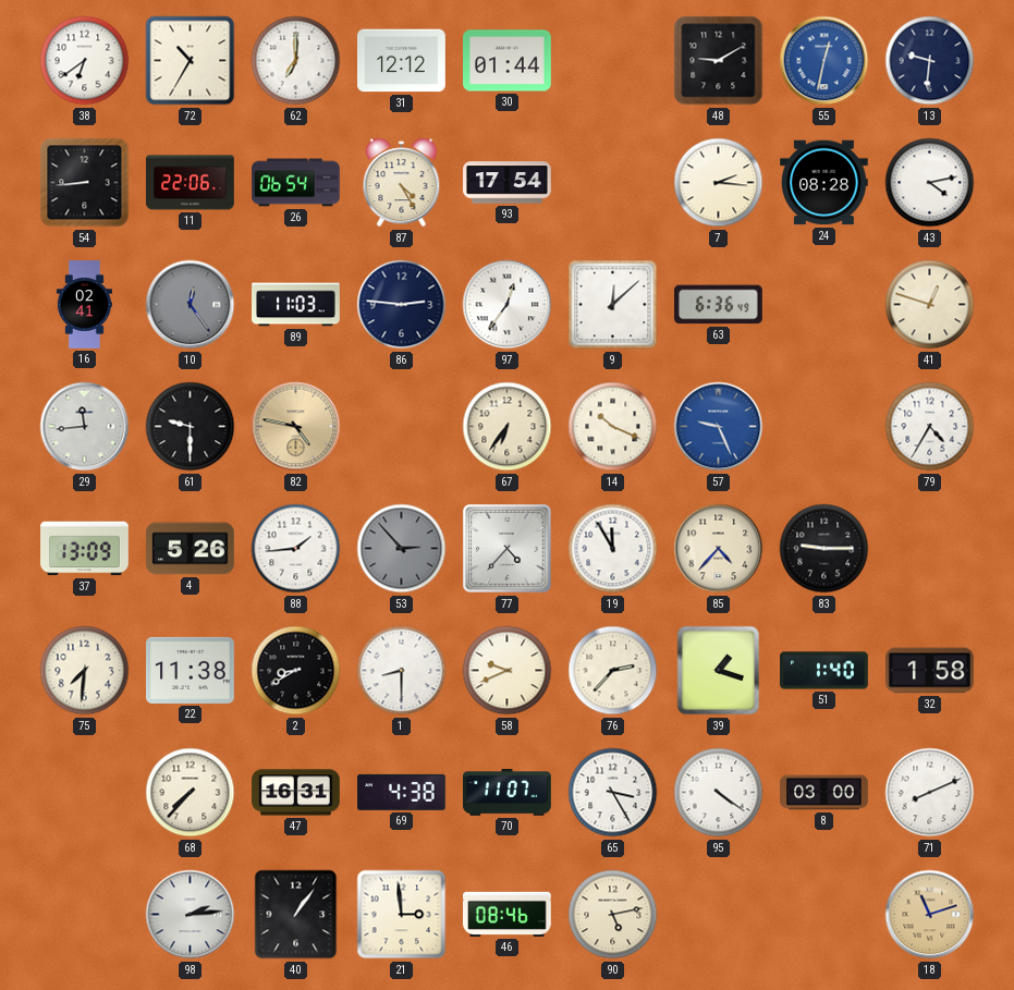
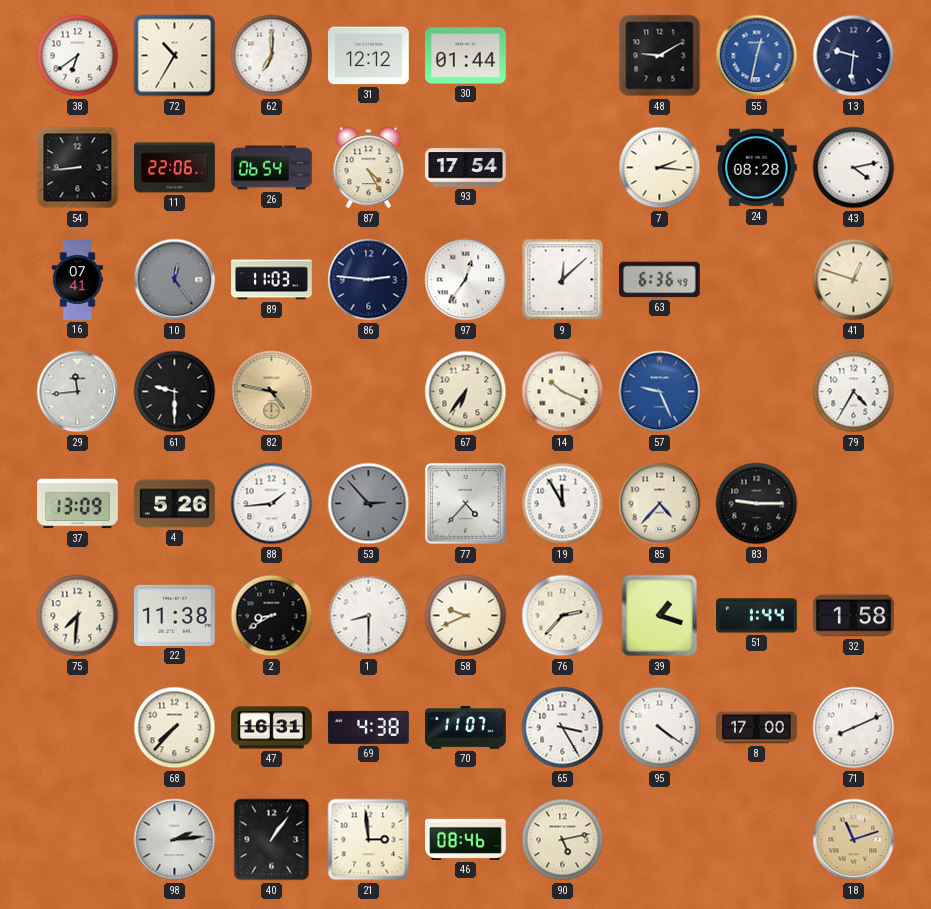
16: 02:41 -> 07:41 (77, 280)
51: 1:40 -> 1:44 (757, 616)
8: 03:00 -> 17:00 (757, 728)
